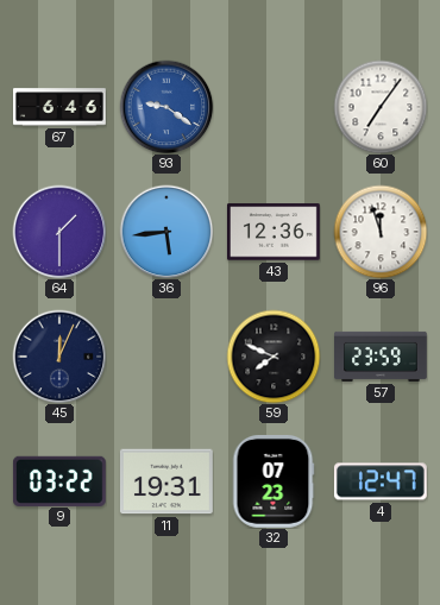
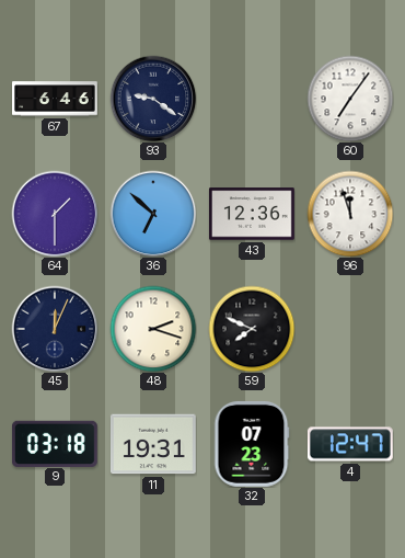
93 dial: blue -> navy (153, 99)
36: 5:44 -> 6:52 (153, 214)
48: none -> 2:18 (153, 329)
57: 23:59 -> none (382, 357)
9: 03:22 -> 03:18 (55, 443)
